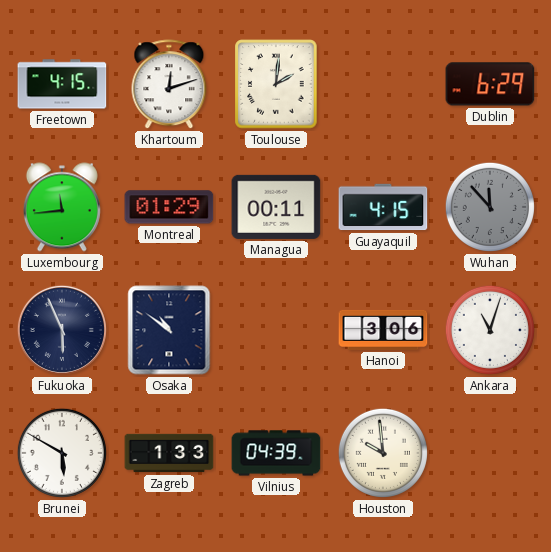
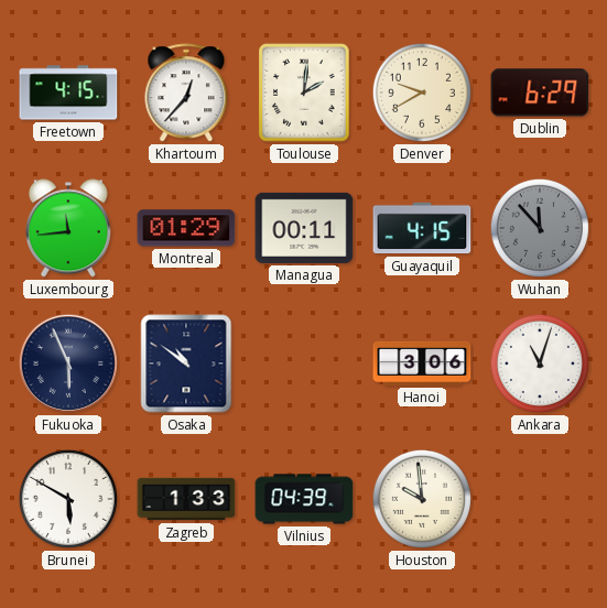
Khartoum: 12:12 -> 12:37 (186, 94)
Denver: none -> 9:40 (422, 93)
